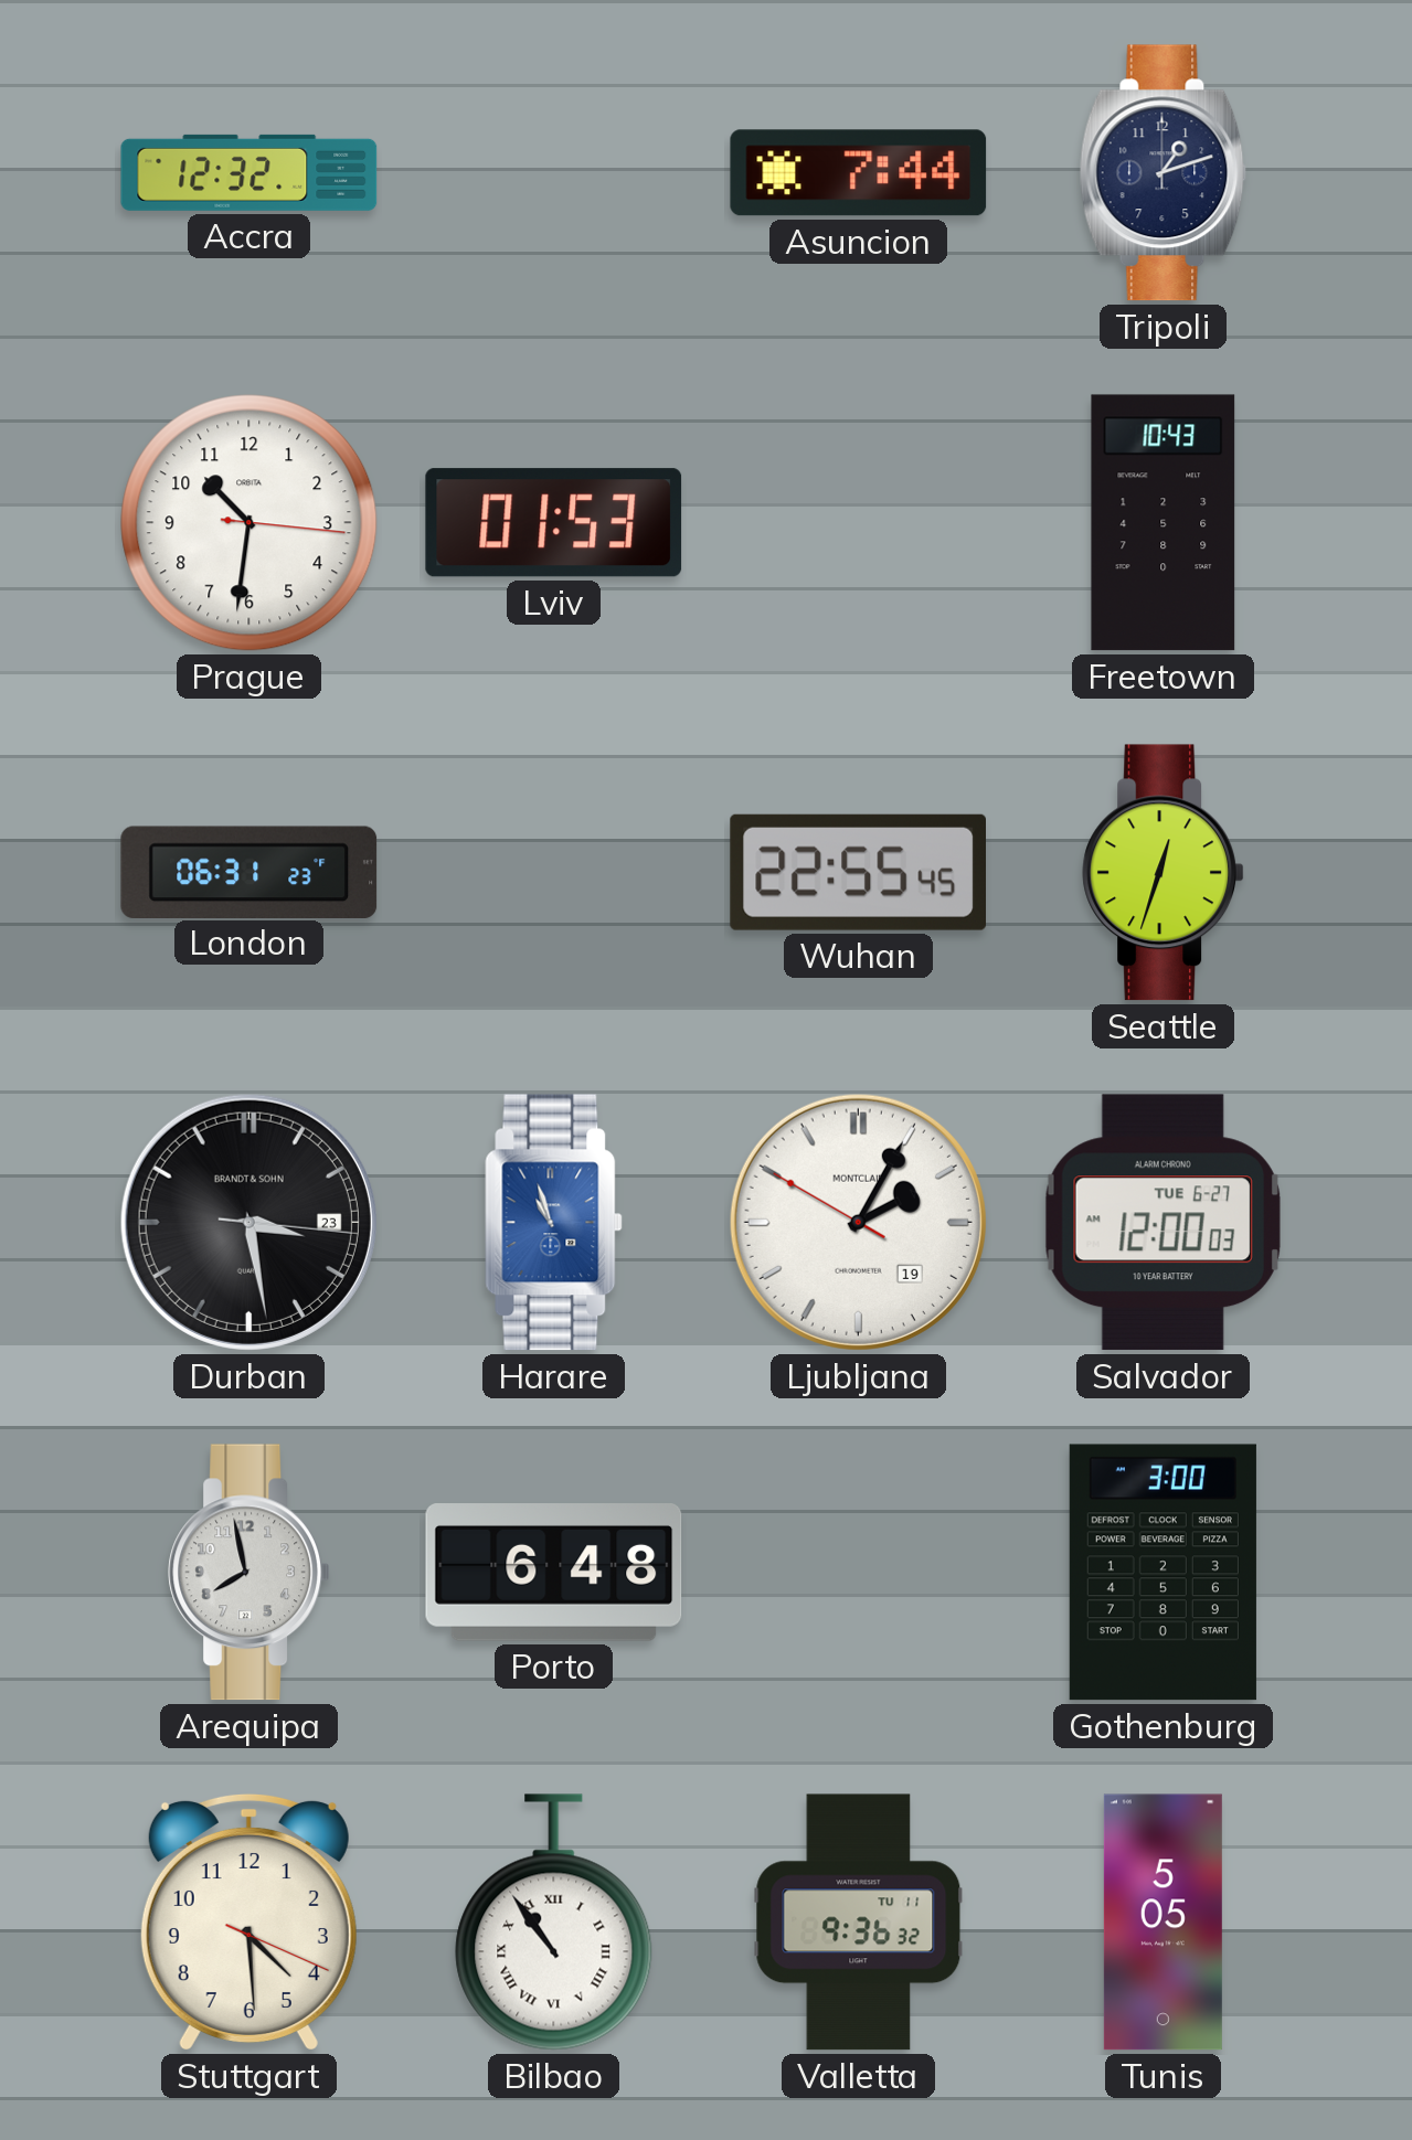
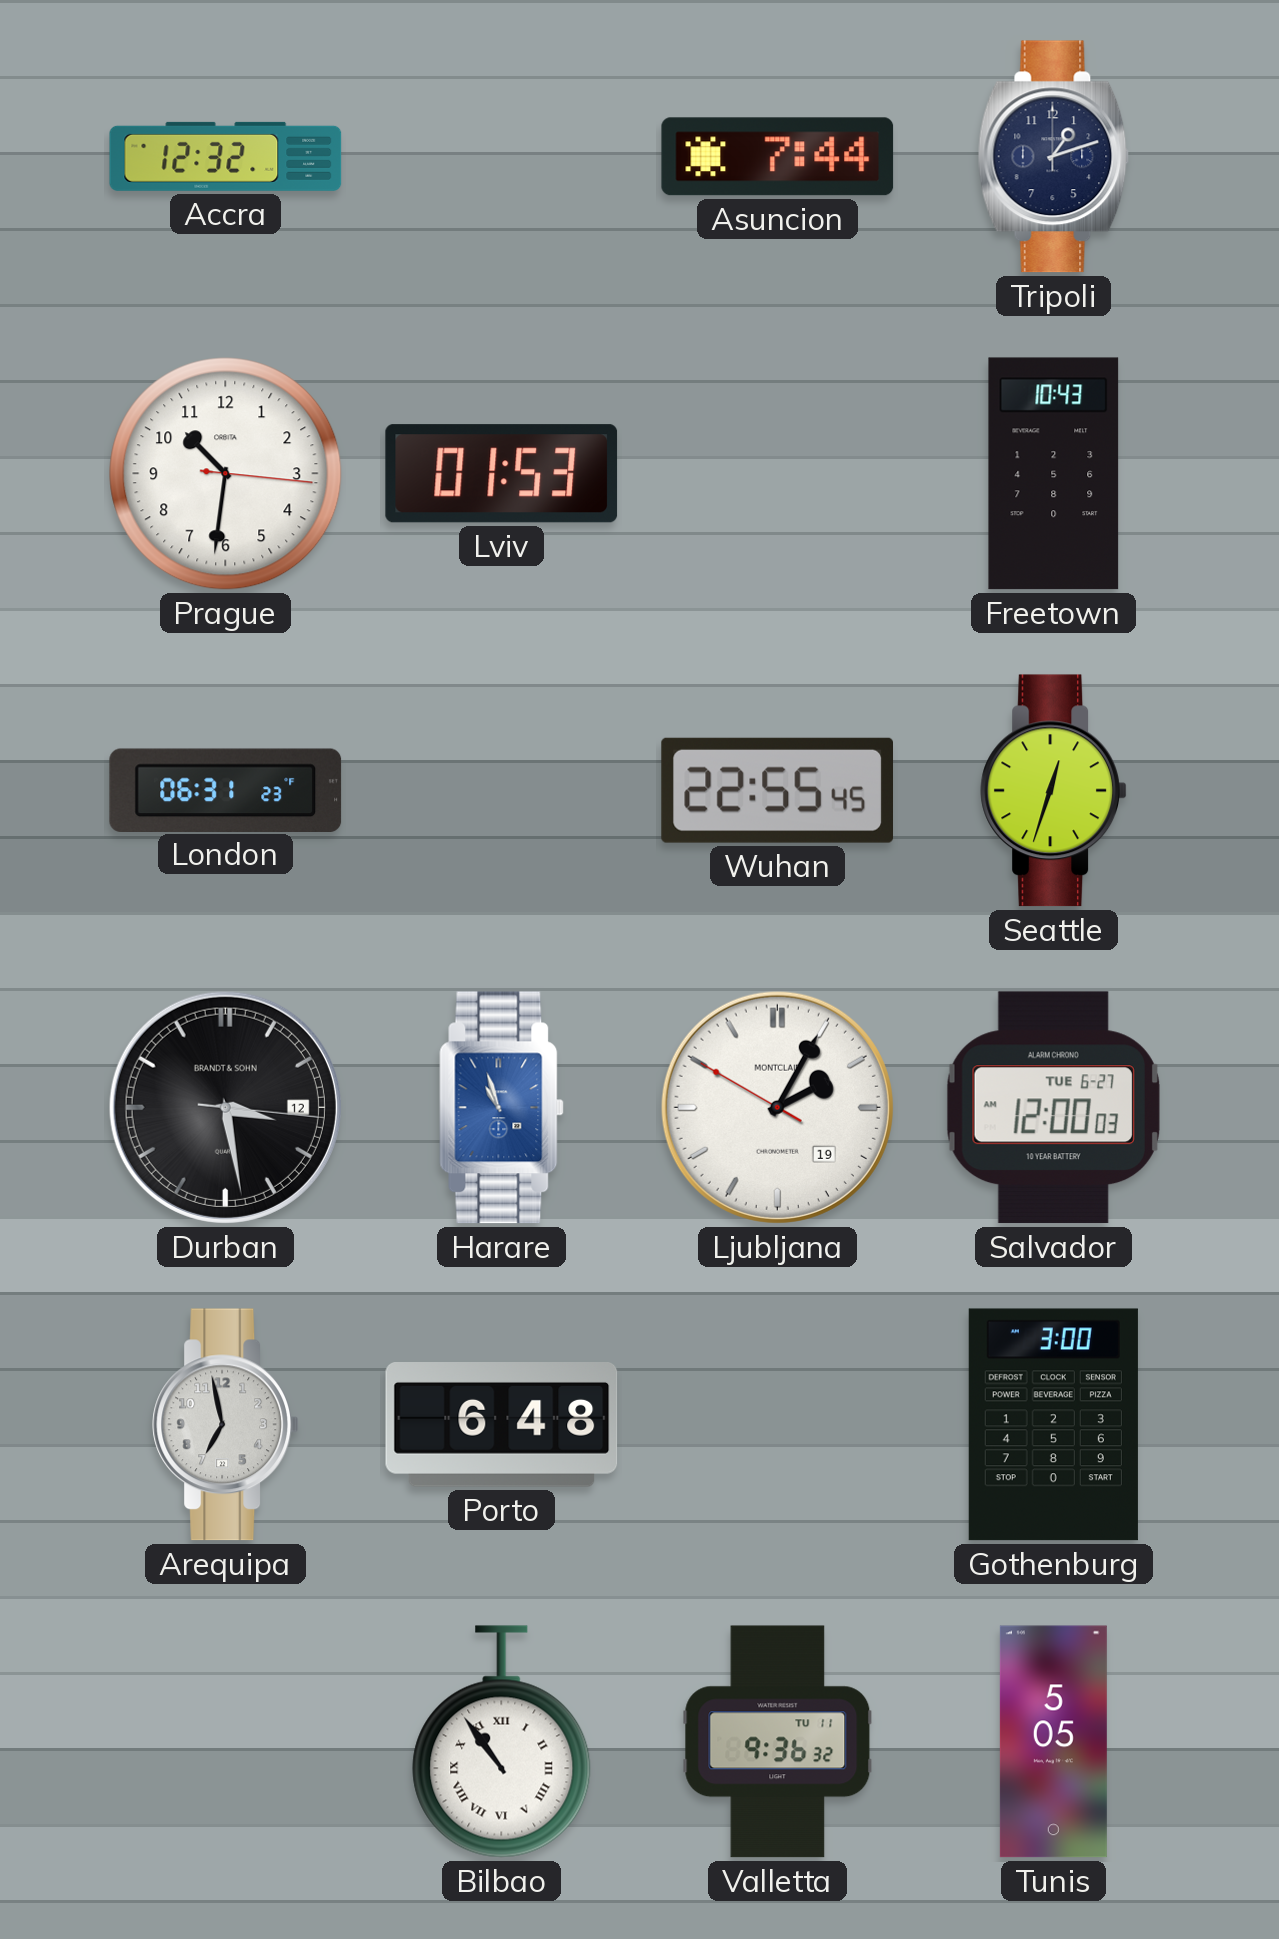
Durban date: 23 -> 12 (225, 1107)
Arequipa: 7:58 -> 6:58 (225, 1425)
Stuttgart: 4:29 -> none (248, 1921)
